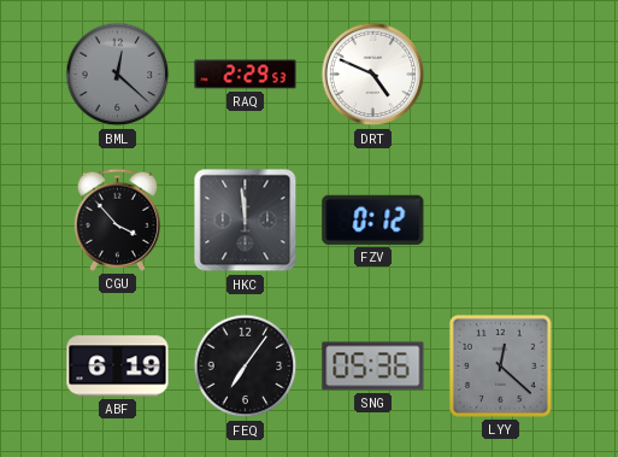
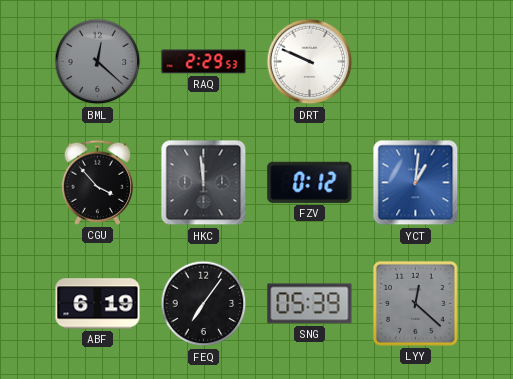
DRT: 4:49 -> 9:49 (310, 62)
YCT: none -> 1:01 (416, 183)
SNG: 05:36 -> 05:39 (310, 304)
